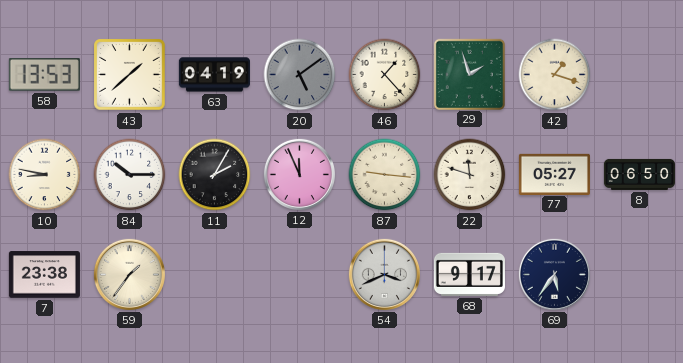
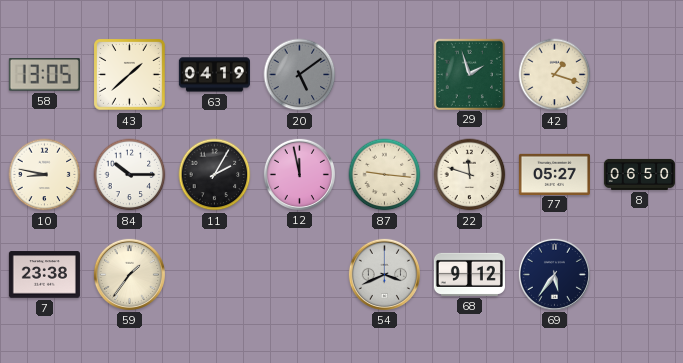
58: 13:53 -> 13:05 (44, 75)
46: 1:23 -> none (385, 75)
12: 11:56 -> 11:58 (299, 174)
68: 9:17 -> 9:12 (469, 274)
